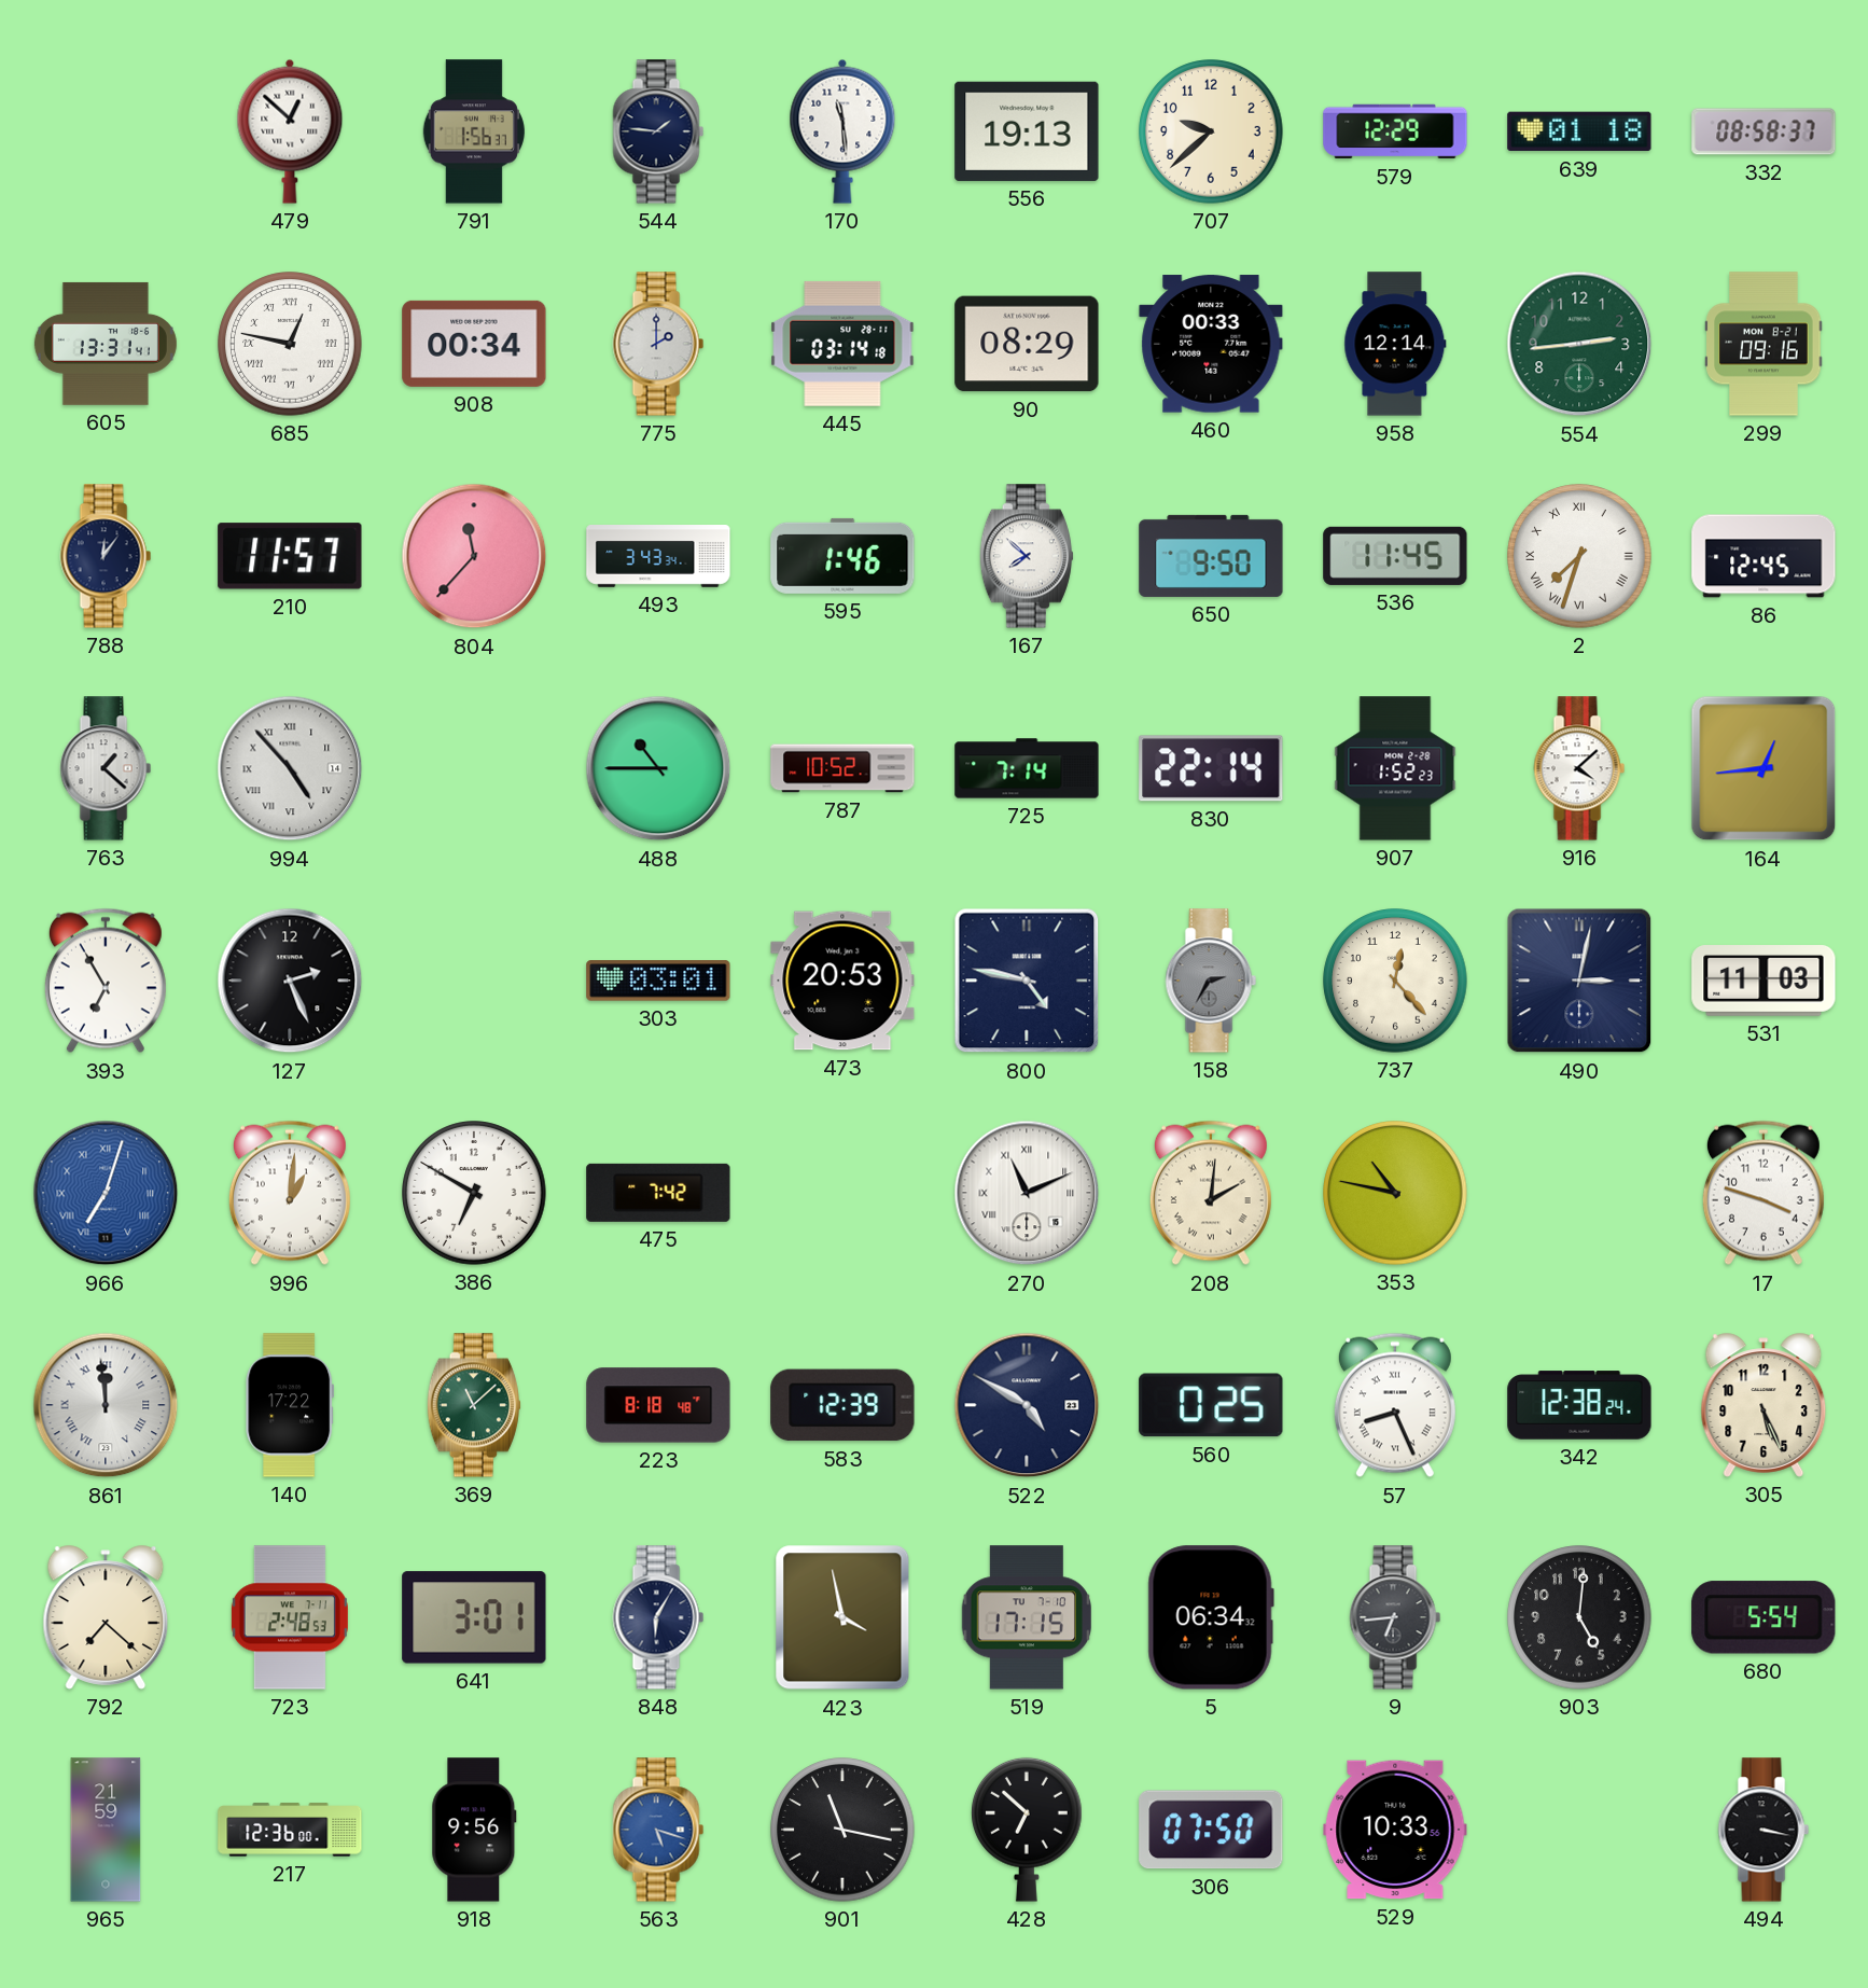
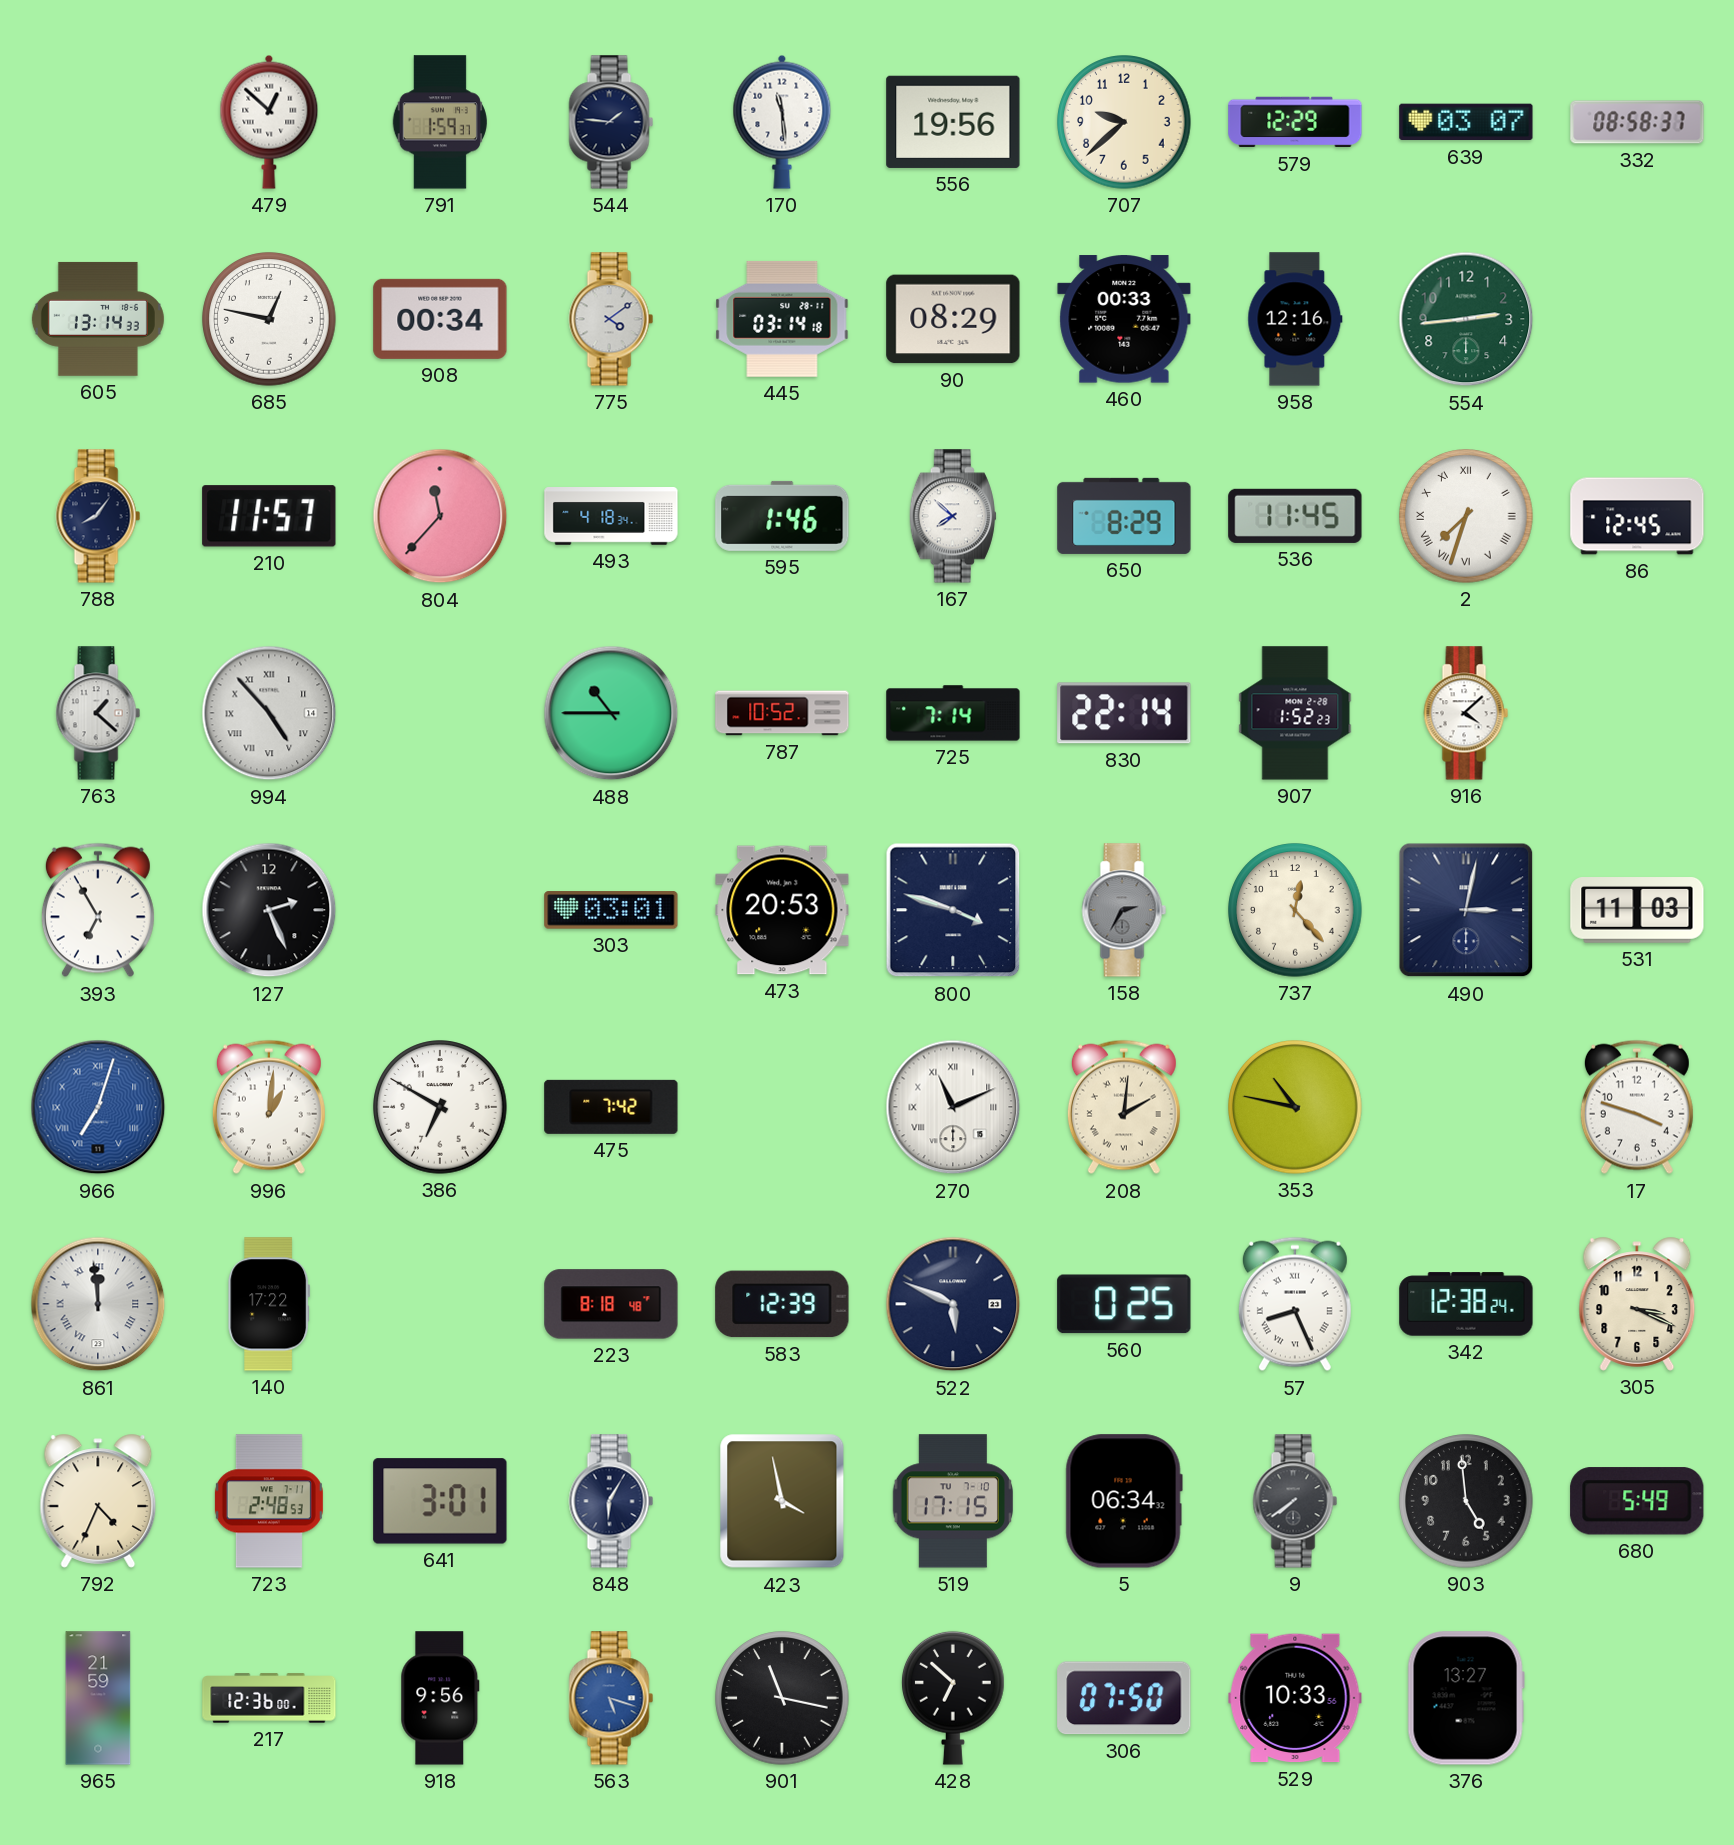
791: 1:56 -> 1:59 (440, 122)
556: 19:13 -> 19:56 (953, 122)
639: 01:18 -> 03:07 (1466, 122)
605: 13:31 -> 13:14 (98, 319)
685 numerals: Roman -> Arabic (269, 319)
775: 2:00 -> 4:09 (611, 319)
958: 12:14 -> 12:16 (1295, 319)
299: 09:16 -> none (1764, 344)
788: 12:06 -> 8:06 (98, 516)
493: 3:43 -> 4:18 (611, 517)
650: 9:50 -> 8:29 (1124, 516)
164: 12:44 -> none (1764, 768)
800: 4:47 -> 3:48 (953, 910)
369: 11:08 -> none (474, 1405)
522: 4:50 -> 5:49 (953, 1304)
305: 5:26 -> 3:19 (1637, 1304)
792: 7:22 -> 4:34 (98, 1501)
9: 6:44 -> 7:39 (1295, 1501)
903: 5:01 -> 4:59 (1466, 1501)
680: 5:54 -> 5:49 (1637, 1501)
376: none -> 13:27 (1466, 1698)
494: 3:17 -> none (1764, 1830)
